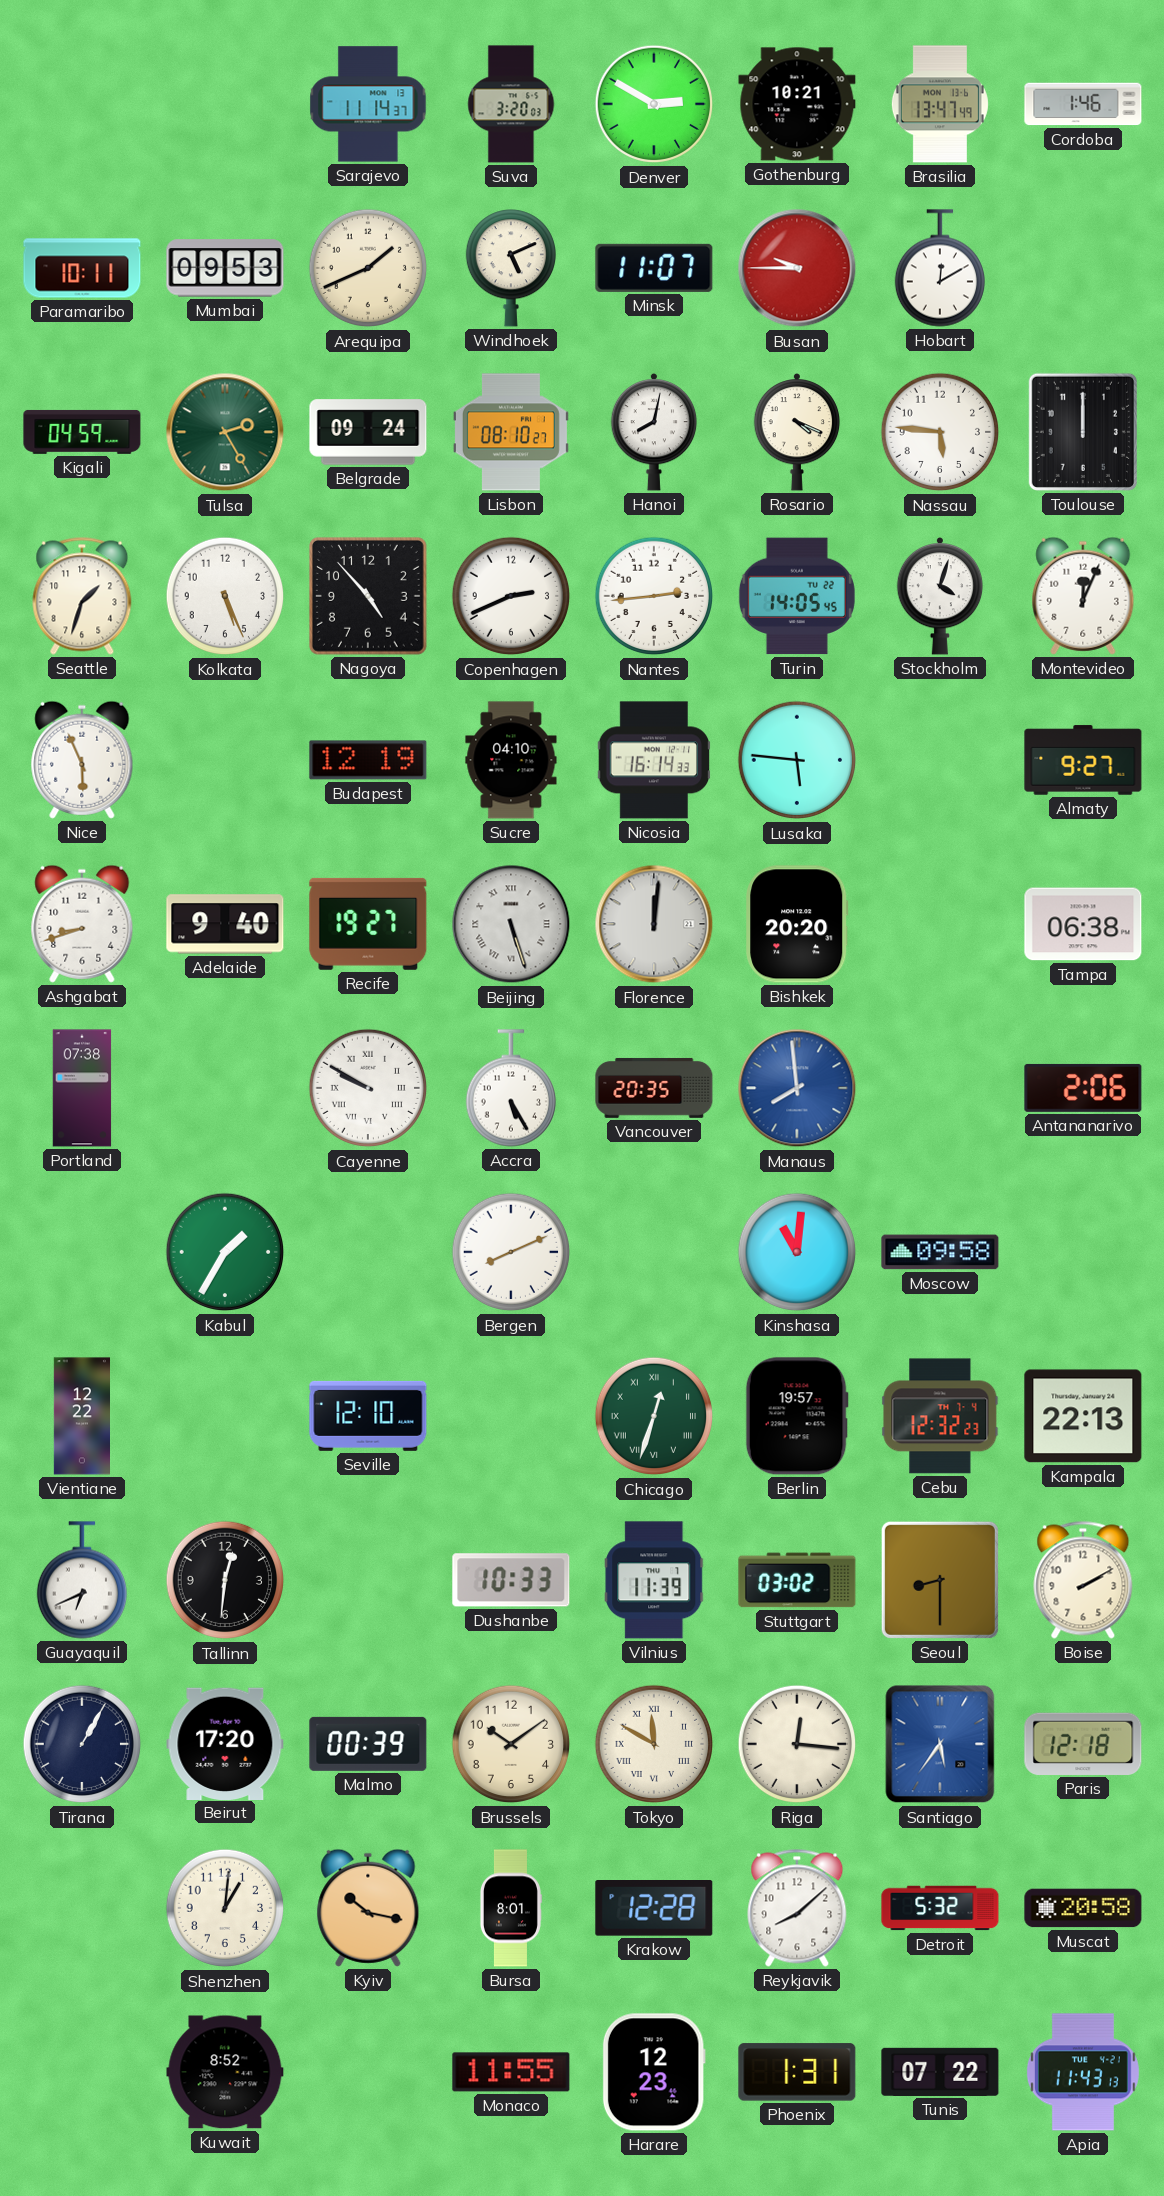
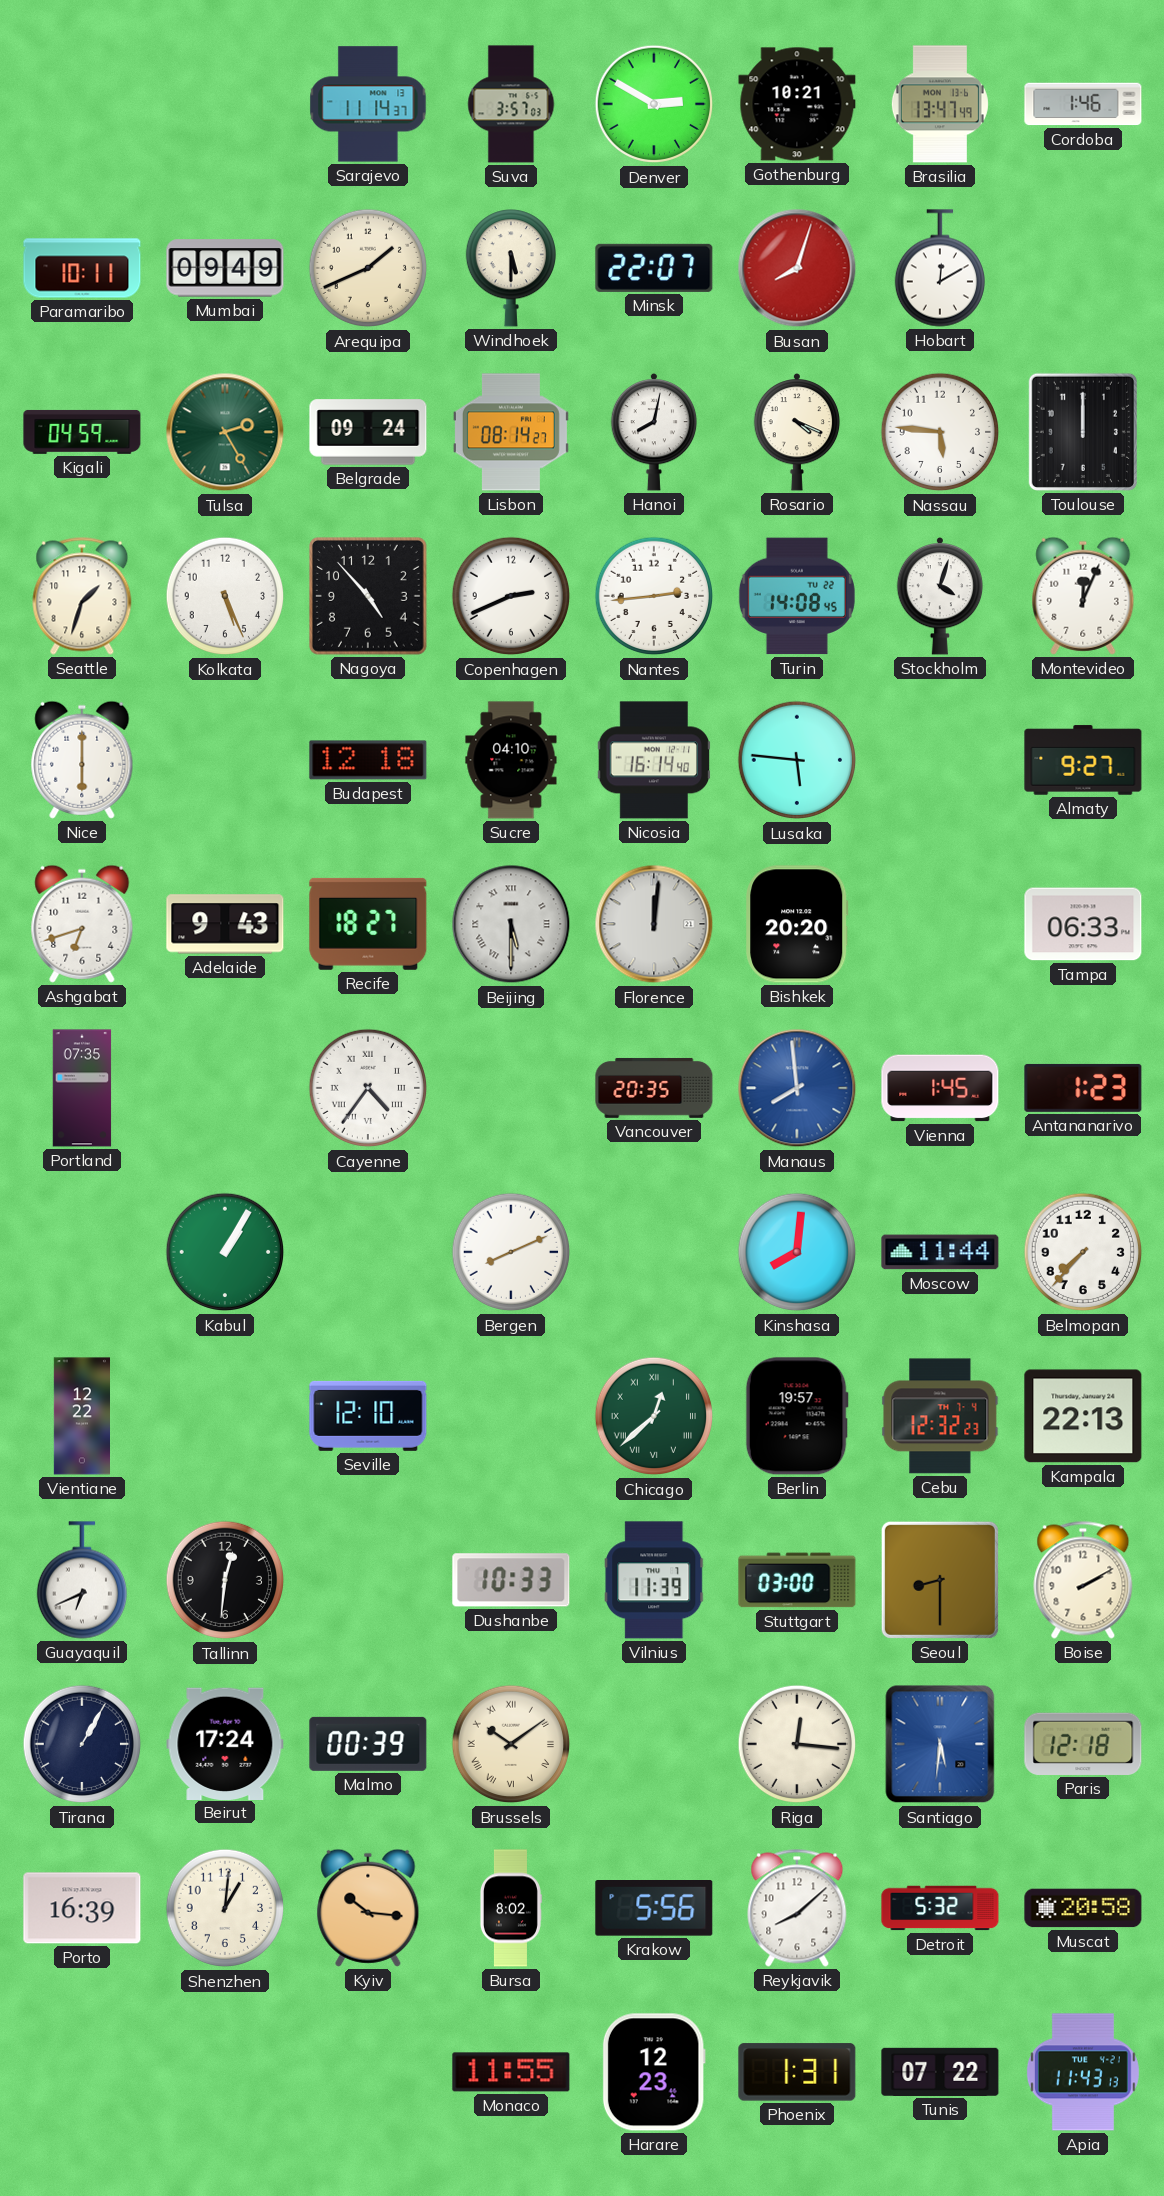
Suva: 3:20 -> 3:57 (511, 104)
Mumbai: 09:53 -> 09:49 (225, 268)
Windhoek: 5:11 -> 5:30 (510, 268)
Minsk: 11:07 -> 22:07 (654, 268)
Busan: 9:45 -> 8:03 (797, 268)
Lisbon: 08:10 -> 08:14 (511, 432)
Turin: 14:05 -> 14:08 (797, 596)
Nice: 5:56 -> 6:00 (82, 760)
Budapest: 12:19 -> 12:18 (368, 760)
Nicosia: 16:14:33 -> 16:14:40 (654, 760)
Ashgabat: 8:42 -> 6:42 (82, 924)
Adelaide: 9:40 -> 9:43 (225, 924)
Recife: 19:27 -> 18:27 (368, 924)
Beijing: 5:27 -> 5:30 (511, 924)
Tampa: 06:38 -> 06:33 (1083, 924)
Portland: 07:38 -> 07:35 (82, 1088)
Cayenne: 9:50 -> 4:36 (368, 1088)
Accra: 5:25 -> none (510, 1088)
Vienna: none -> 1:45 (940, 1088)
Antananarivo: 2:06 -> 1:23 (1083, 1088)
Kabul: 1:35 -> 1:05 (225, 1252)
Kinshasa: 11:01 -> 8:01 (797, 1252)
Moscow: 09:58 -> 11:44 (940, 1252)
Belmopan: none -> 7:37 (1083, 1252)
Chicago: 12:33 -> 12:38 (654, 1416)
Stuttgart: 03:02 -> 03:00 (797, 1580)
Beirut: 17:20 -> 17:24 (225, 1743)
Brussels numerals: Arabic -> Roman (511, 1744)
Tokyo: 11:50 -> none (654, 1744)
Santiago: 5:36 -> 5:31 (940, 1744)
Porto: none -> 16:39 (82, 1908)
Kyiv: 10:17 -> 10:16 (368, 1908)
Bursa: 8:01 -> 8:02 (510, 1908)
Krakow: 12:28 -> 5:56 (654, 1909)
Kuwait: 8:52 -> none (225, 2072)
